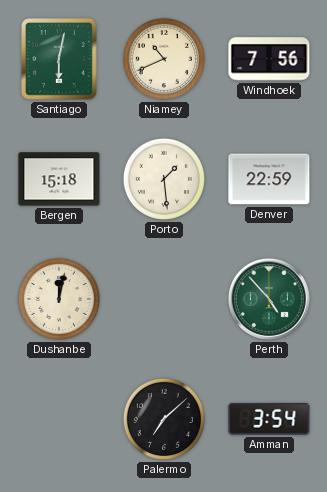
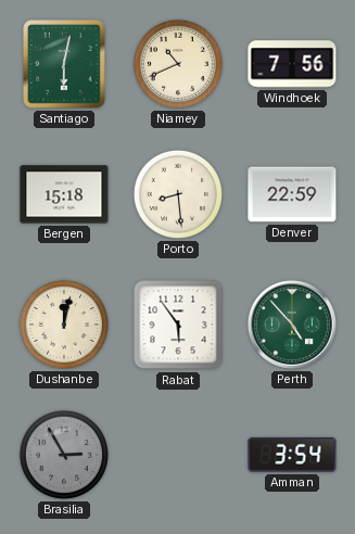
Porto: 1:29 -> 8:29 (178, 194)
Rabat: none -> 5:54 (178, 325)
Brasilia: none -> 2:55 (64, 455)
Palermo: 7:08 -> none (164, 419)
